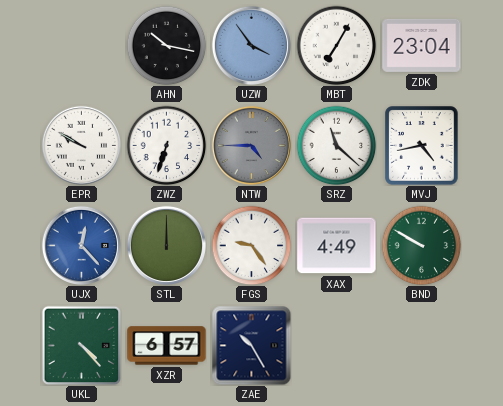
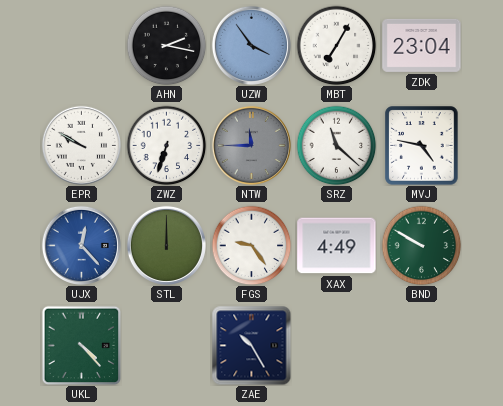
AHN: 10:17 -> 2:17 (166, 45)
NTW: 4:45 -> 11:45 (251, 145)
MVJ: 4:43 -> 4:47 (422, 146)
XZR: 6:57 -> none (167, 346)
